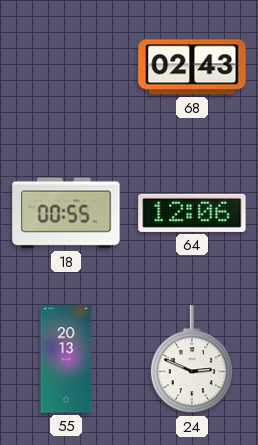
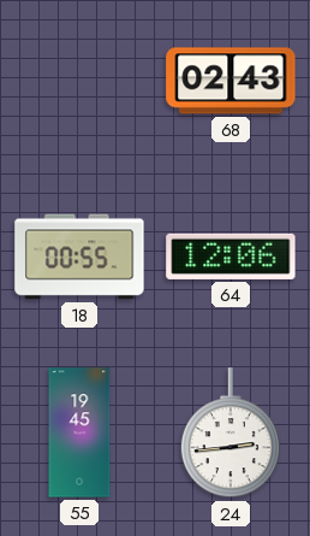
55: 20:13 -> 19:45 (79, 432)
24: 2:49 -> 2:44 (231, 434)
